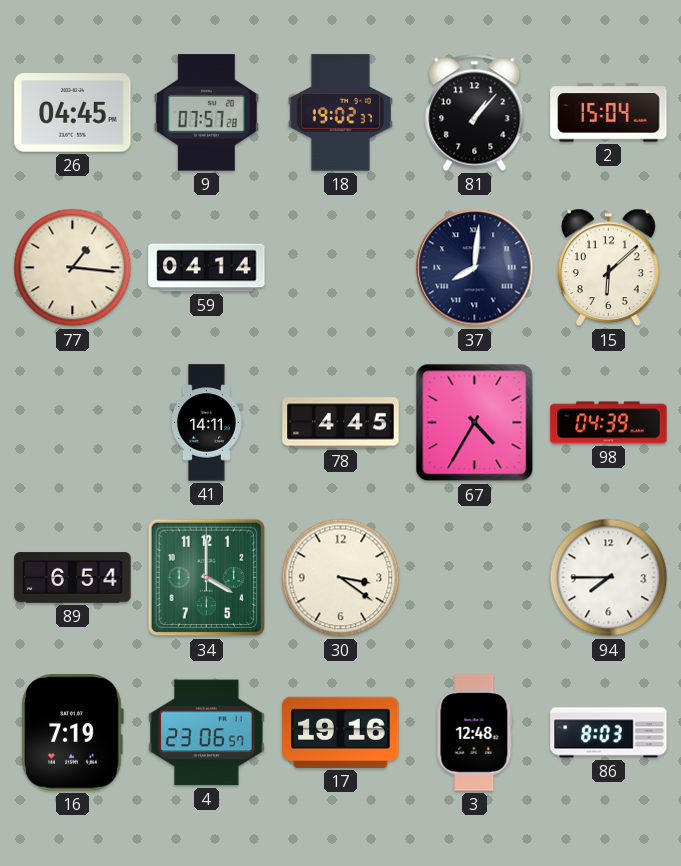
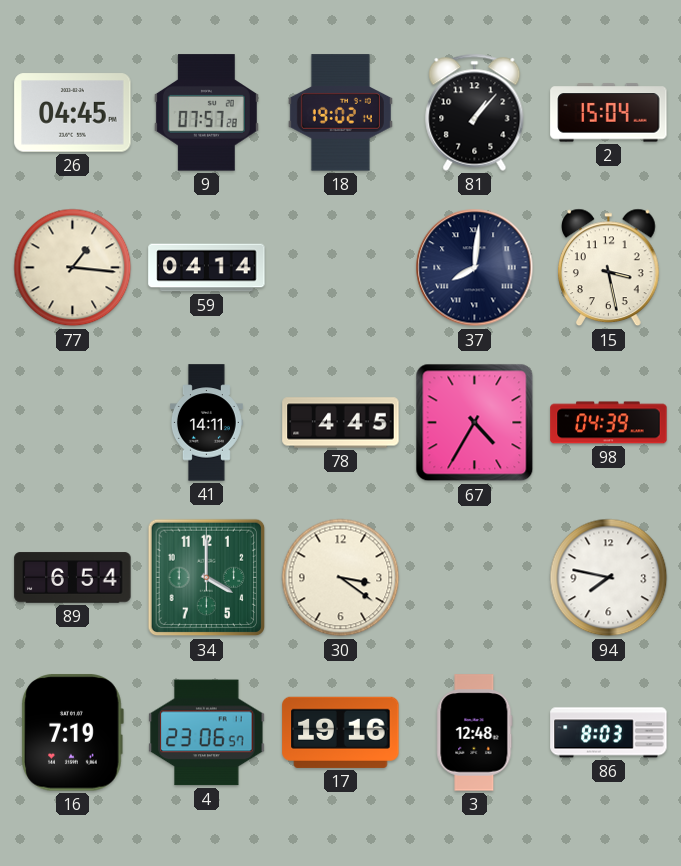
18: 19:02:37 -> 19:02:14 (340, 113)
15: 6:08 -> 3:28 (609, 268)
94: 7:45 -> 7:47 (609, 578)
